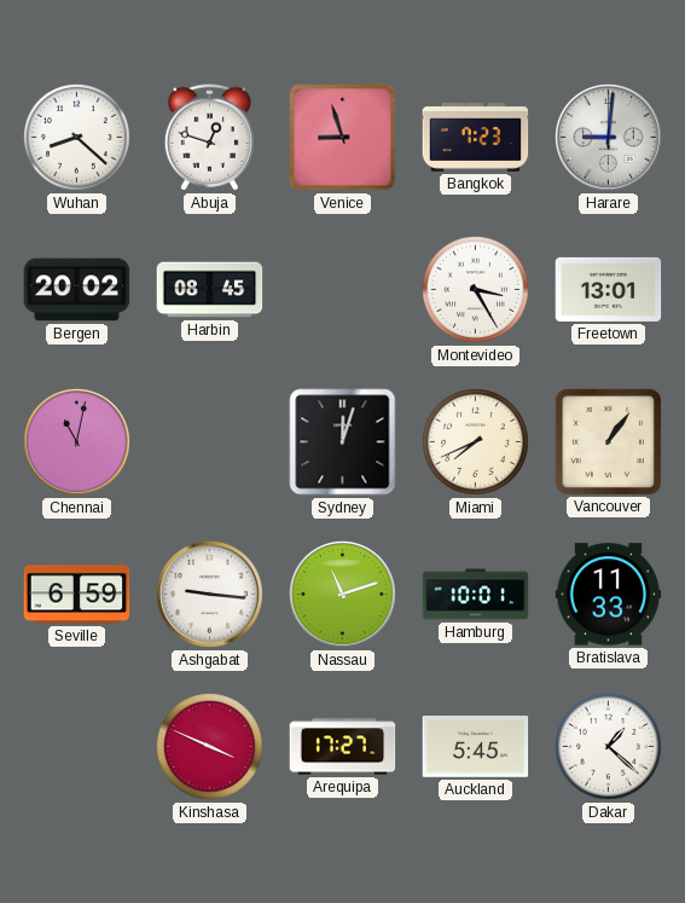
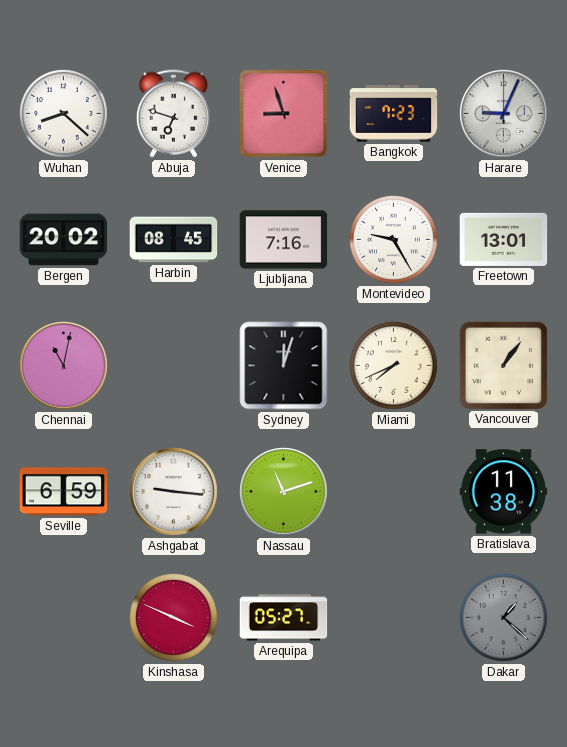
Abuja: 12:48 -> 6:48 (173, 114)
Harare: 9:01 -> 9:04 (504, 114)
Ljubljana: none -> 7:16 (284, 240)
Montevideo: 3:25 -> 9:25 (394, 240)
Hamburg: 10:01 -> none (476, 595)
Bratislava: 11:33 -> 11:38 (504, 492)
Arequipa: 17:27 -> 05:27 (284, 618)
Auckland: 5:45 -> none (476, 747)
Dakar dial: white -> grey (504, 618)
